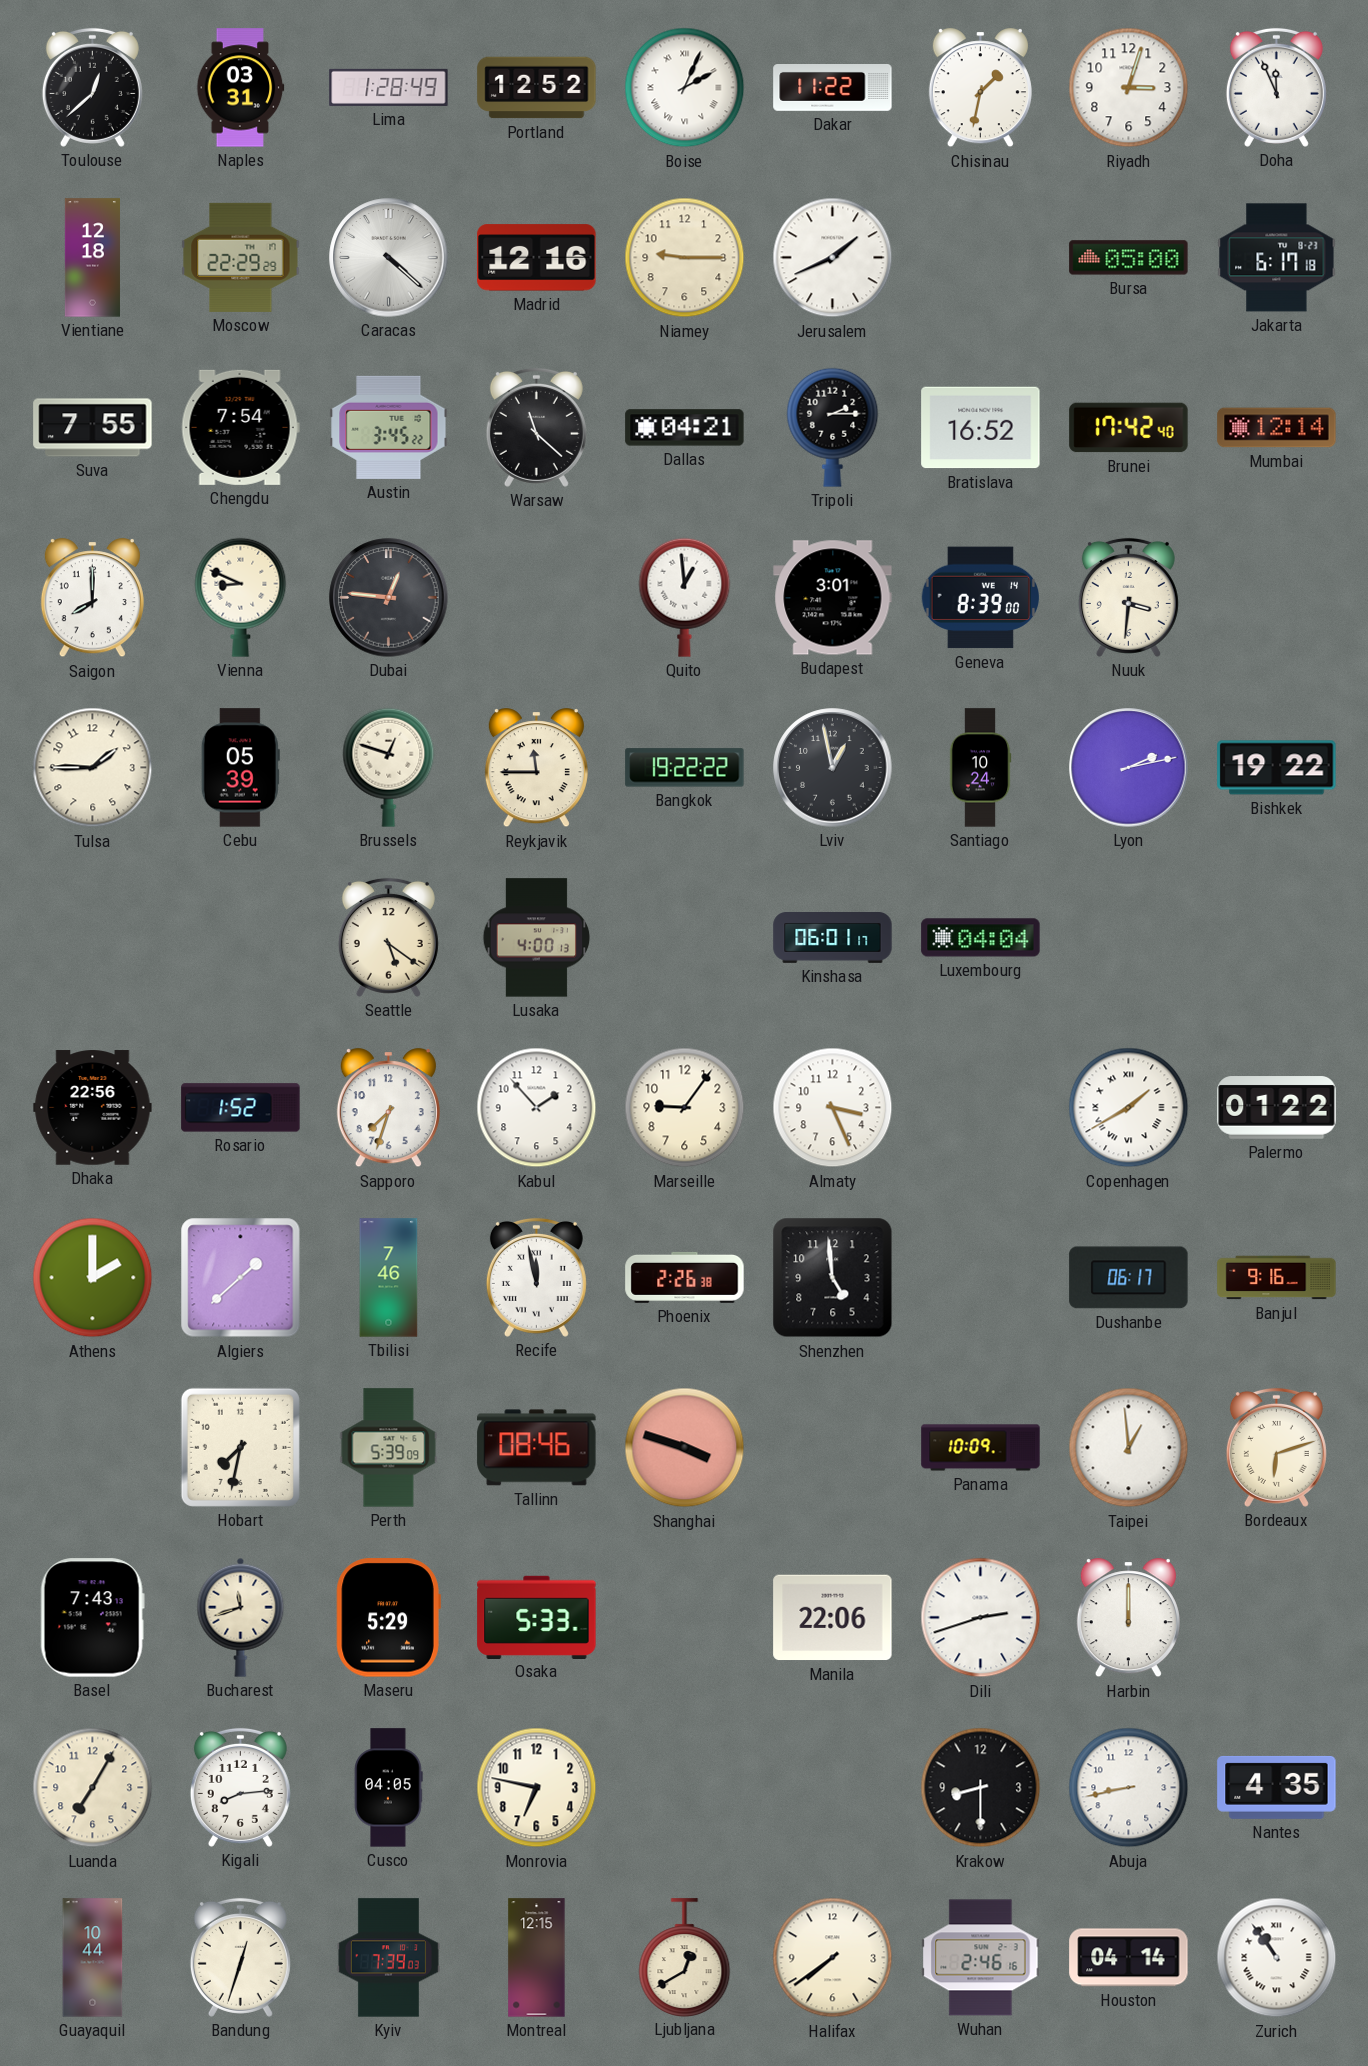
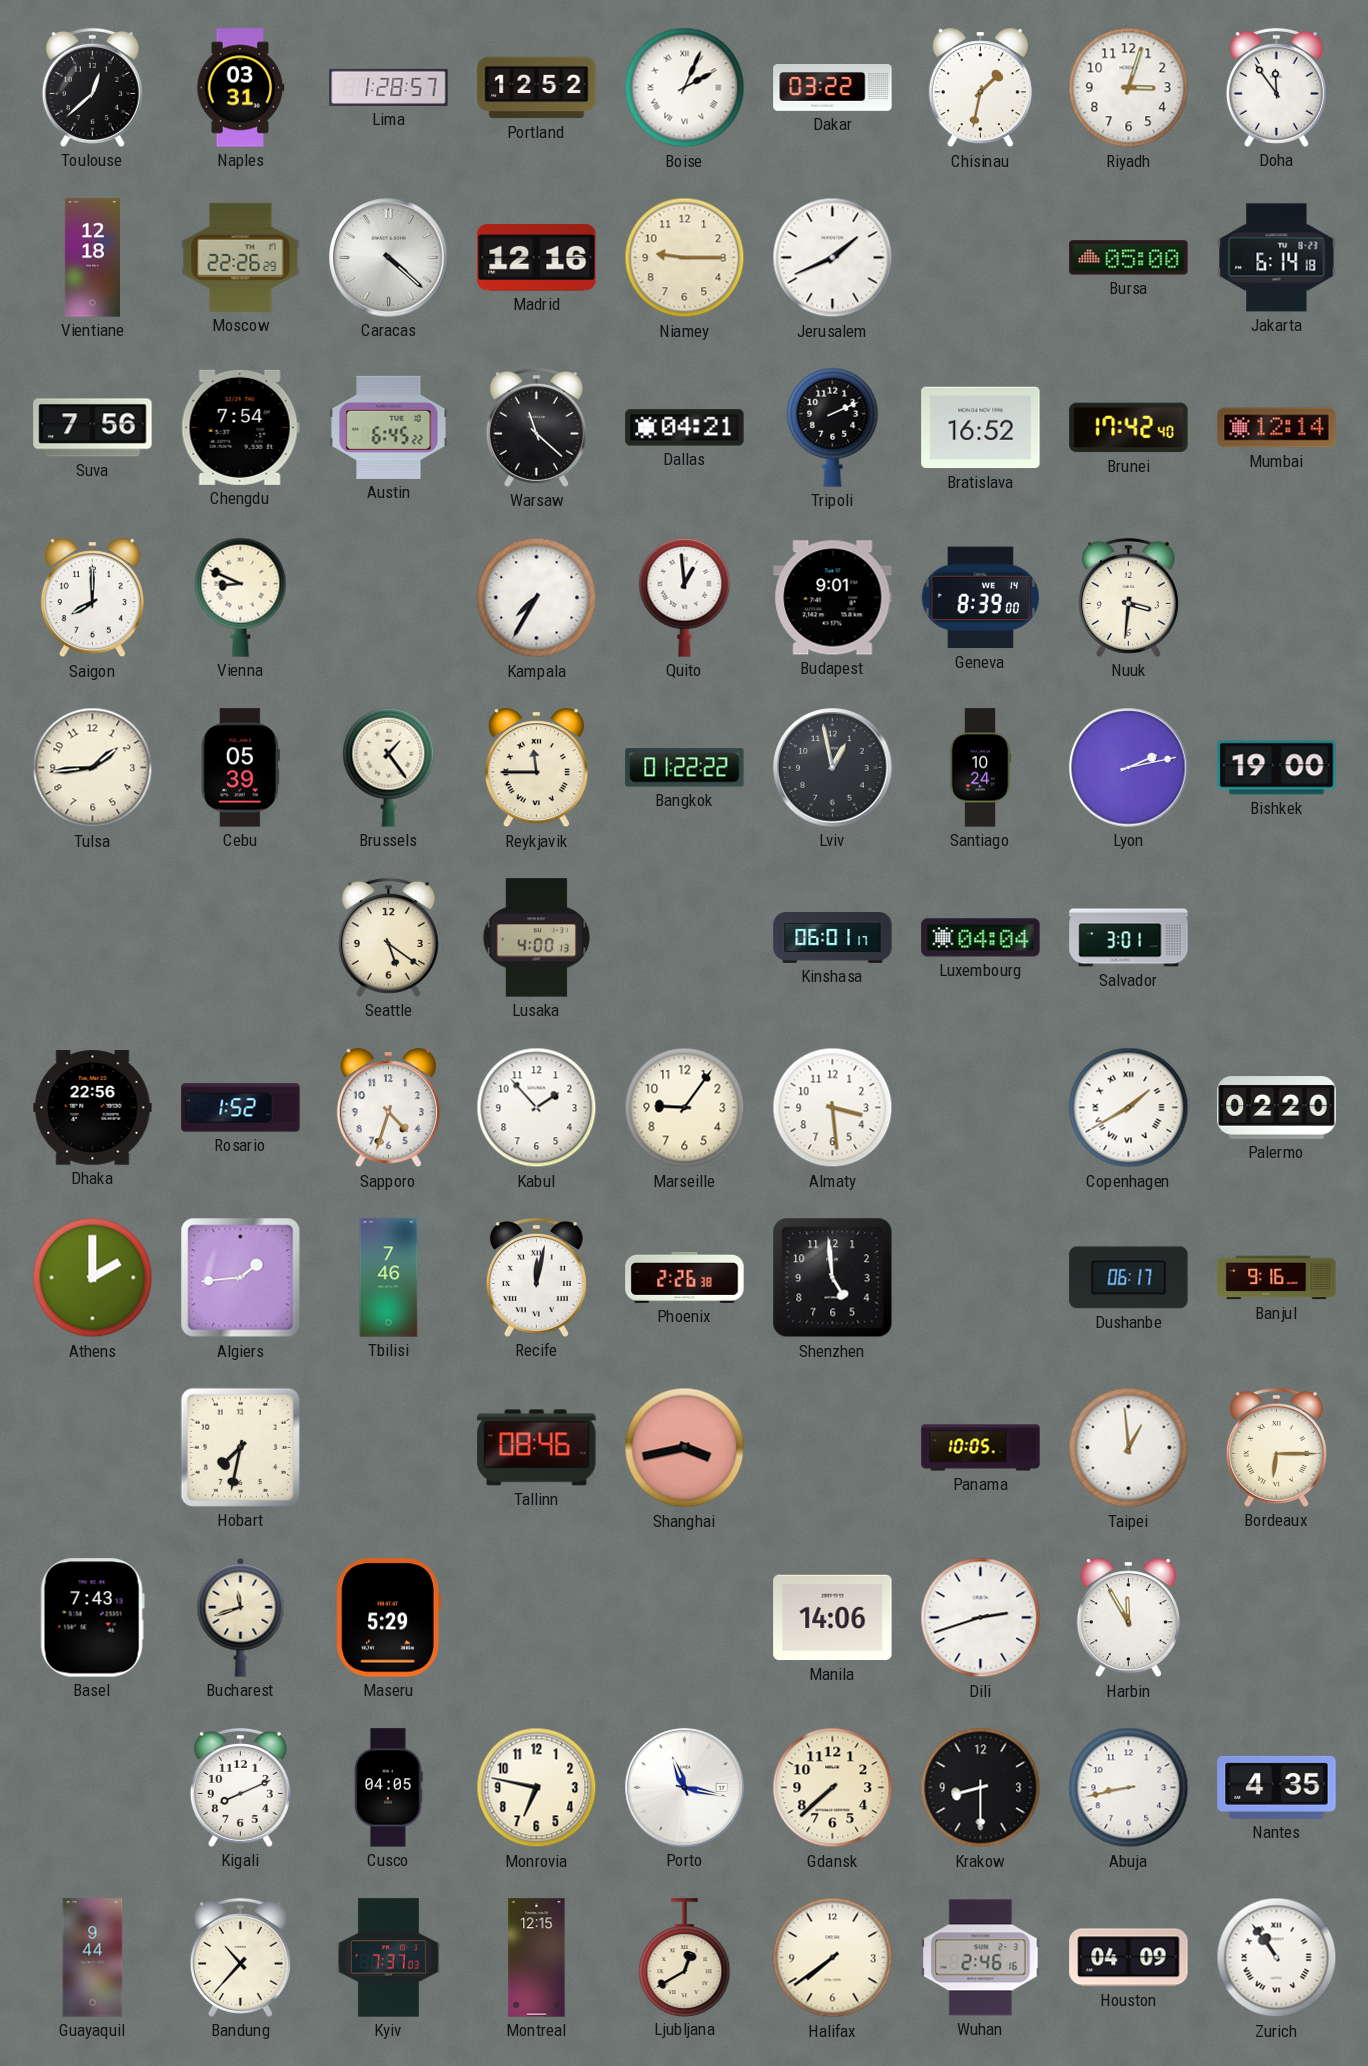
Lima: 1:28:49 -> 1:28:57 (389, 87)
Dakar: 11:22 -> 03:22 (833, 88)
Doha: 11:56 -> 11:54 (1276, 87)
Moscow: 22:29 -> 22:26 (241, 257)
Jakarta: 6:17 -> 6:14 (1277, 258)
Suva: 7:55 -> 7:56 (93, 428)
Austin: 3:45 -> 6:45 (389, 427)
Tripoli: 2:15 -> 2:11 (833, 427)
Dubai: 12:46 -> none (389, 598)
Kampala: none -> 7:35 (537, 598)
Budapest: 3:01 -> 9:01 (833, 598)
Tulsa: 1:45 -> 1:44 (93, 768)
Brussels: 12:48 -> 1:24 (389, 767)
Bangkok: 19:22 -> 01:22 (685, 768)
Bishkek: 19:22 -> 19:00 (1277, 768)
Salvador: none -> 3:01 (1129, 938)
Sapporo: 7:33 -> 4:33 (388, 1108)
Almaty: 3:26 -> 3:29 (833, 1108)
Palermo: 01:22 -> 02:20 (1277, 1108)
Algiers: 1:38 -> 1:44 (241, 1278)
Recife: 11:58 -> 12:02 (536, 1277)
Perth: 5:39 -> none (389, 1448)
Shanghai: 3:48 -> 3:43 (685, 1448)
Panama: 10:09 -> 10:05 (981, 1448)
Bordeaux: 6:12 -> 6:15 (1276, 1447)
Osaka: 5:33 -> none (537, 1617)
Manila: 22:06 -> 14:06 (833, 1618)
Harbin: 12:00 -> 11:55 (1128, 1618)
Luanda: 7:05 -> none (93, 1788)
Kigali: 8:14 -> 8:11 (240, 1787)
Porto: none -> 11:17 (685, 1788)
Gdansk: none -> 7:38 (833, 1788)
Guayaquil: 10:44 -> 9:44 (93, 1958)
Bandung: 12:33 -> 10:37 (240, 1957)
Kyiv: 7:39 -> 7:37 (388, 1958)
Houston: 04:14 -> 04:09 (1129, 1958)
